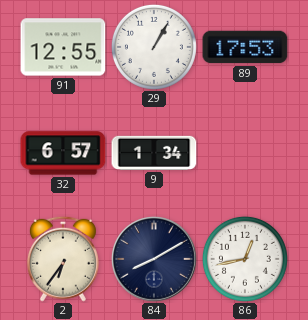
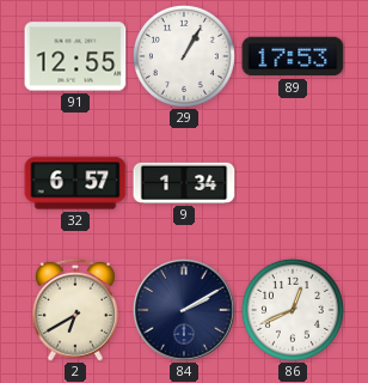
2: 6:36 -> 6:40 (75, 310)
84: 8:10 -> 2:10 (184, 310)
86: 12:43 -> 12:41 (293, 310)
